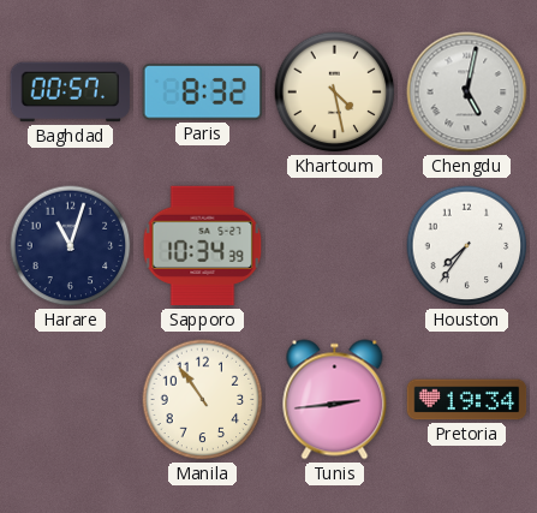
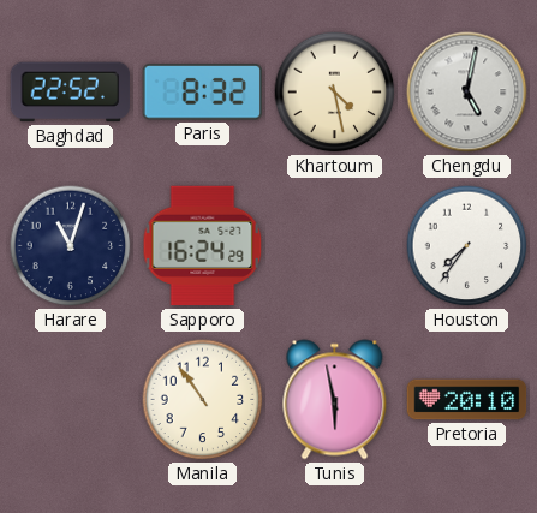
Baghdad: 00:57 -> 22:52 (71, 93)
Sapporo: 10:34 -> 16:24 (203, 246)
Tunis: 2:44 -> 5:58 (335, 400)
Pretoria: 19:34 -> 20:10 (467, 400)
